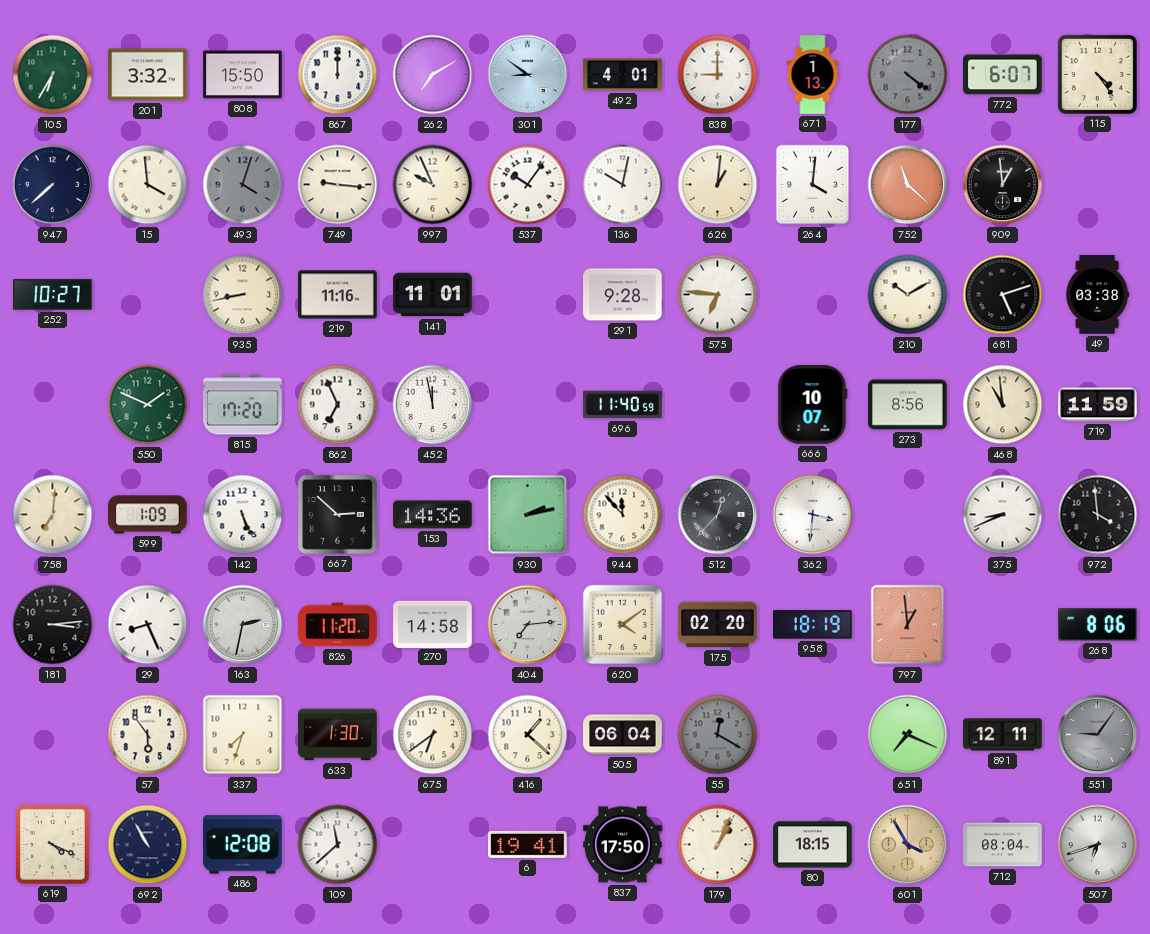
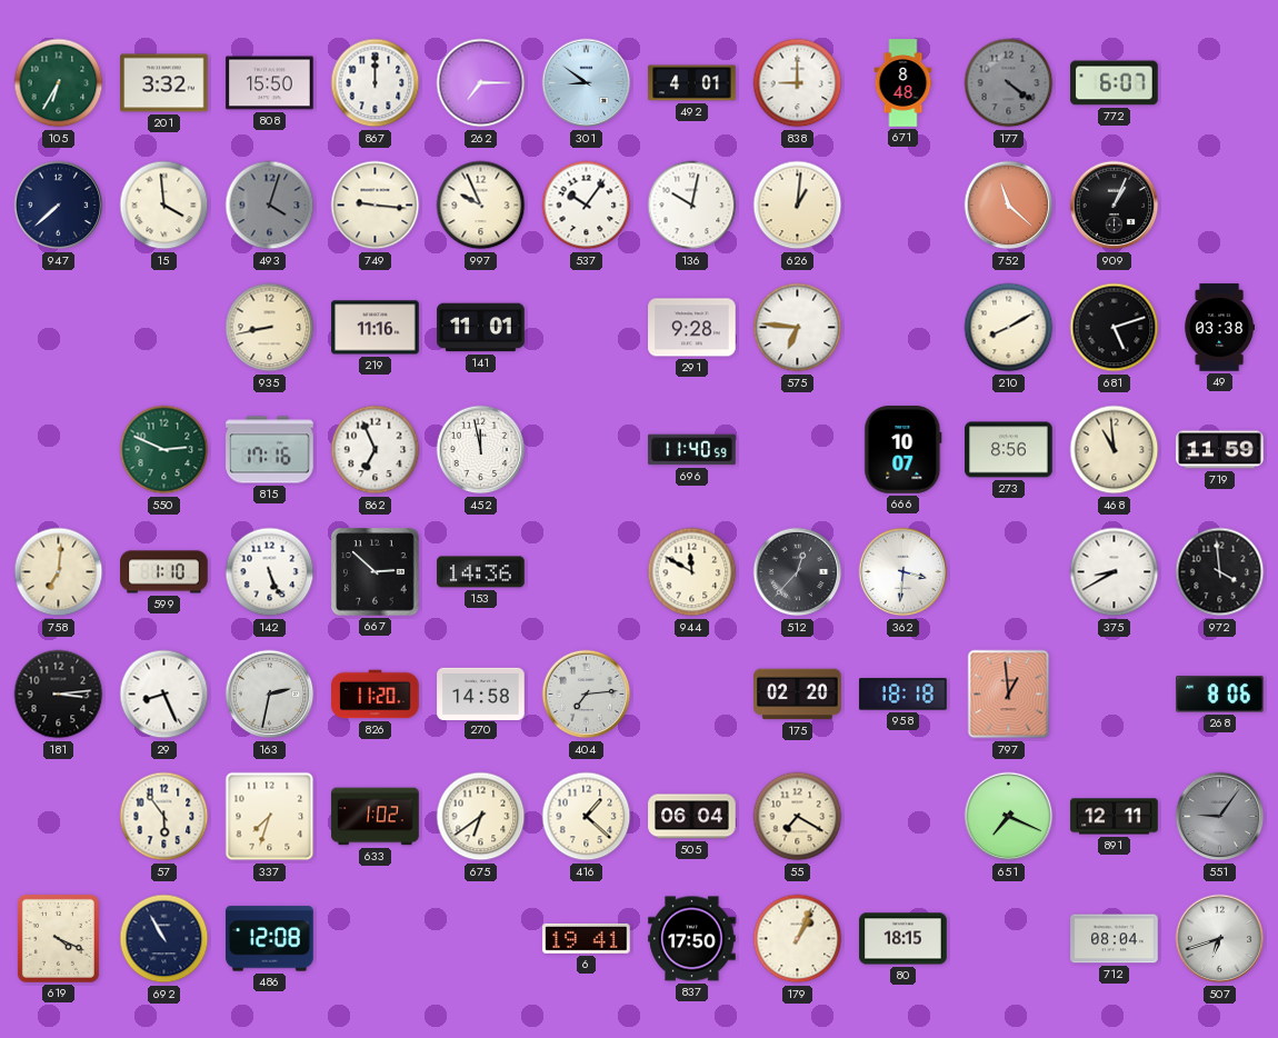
262: 7:10 -> 7:15 (481, 83)
671: 1:13 -> 8:48 (903, 83)
115: 4:24 -> none (1097, 74)
264: 4:01 -> none (813, 185)
909: 12:59 -> 1:04 (1115, 206)
252: 10:27 -> none (53, 295)
210: 10:10 -> 8:10 (1009, 328)
550: 1:49 -> 2:49 (164, 450)
815: 17:20 -> 17:16 (270, 450)
599: 1:09 -> 1:10 (164, 572)
930: 2:13 -> none (528, 515)
944: 11:53 -> 11:50 (692, 572)
375: 8:41 -> 8:40 (1115, 572)
620: 4:09 -> none (623, 625)
958: 18:19 -> 18:18 (903, 695)
633: 1:30 -> 1:02 (376, 817)
55: 12:20 -> 7:20 (798, 817)
55 dial: grey -> cream (798, 817)
109: 11:38 -> none (338, 845)
601: 3:55 -> none (908, 845)
